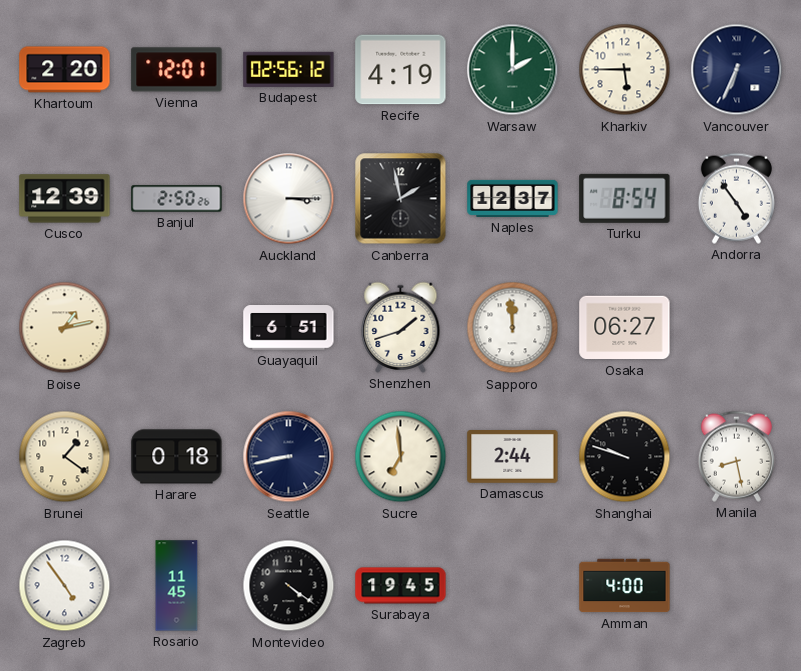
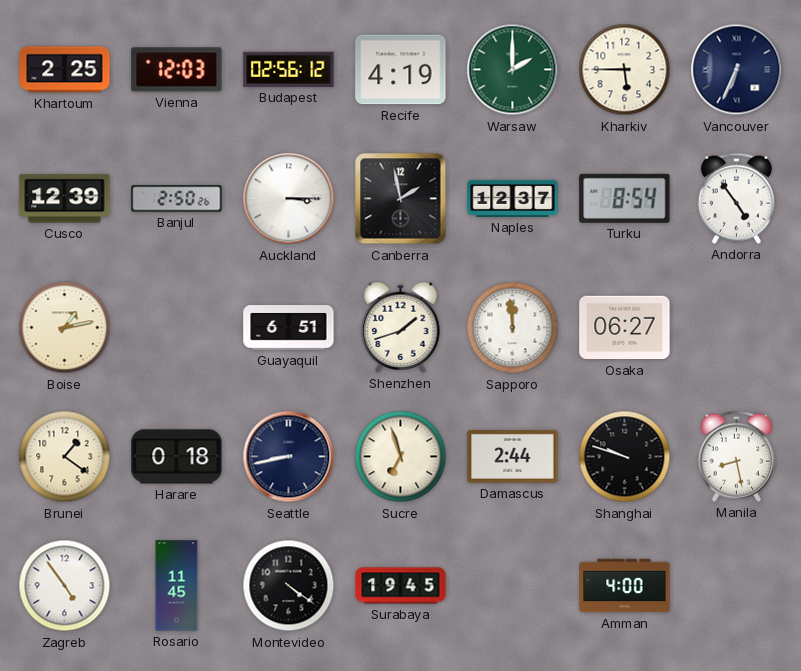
Khartoum: 2:20 -> 2:25 (65, 70)
Vienna: 12:01 -> 12:03 (177, 70)
Sucre: 6:59 -> 6:57 (401, 457)
